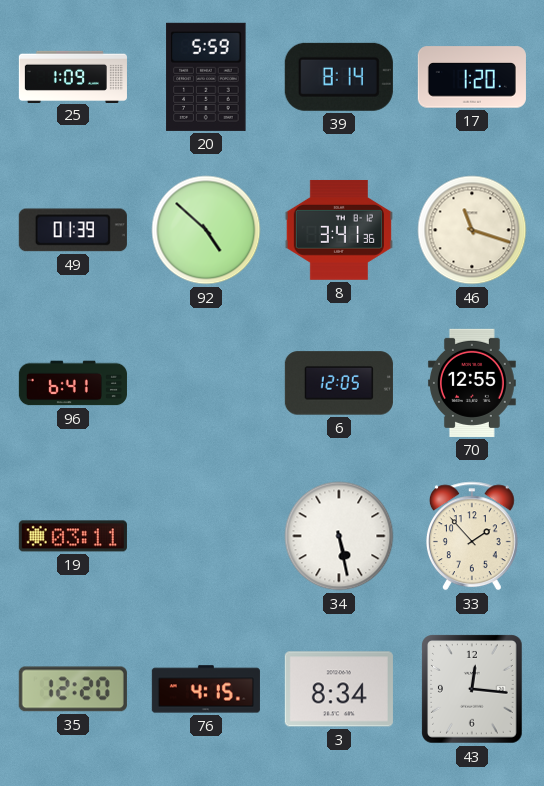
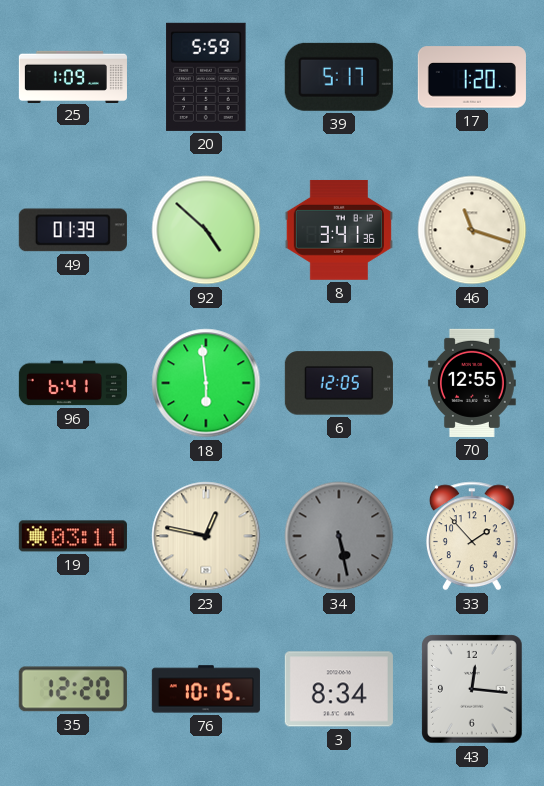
39: 8:14 -> 5:17 (339, 77)
18: none -> 5:59 (206, 383)
23: none -> 12:47 (206, 536)
34 dial: white -> grey (339, 536)
76: 4:15 -> 10:15 (206, 689)
